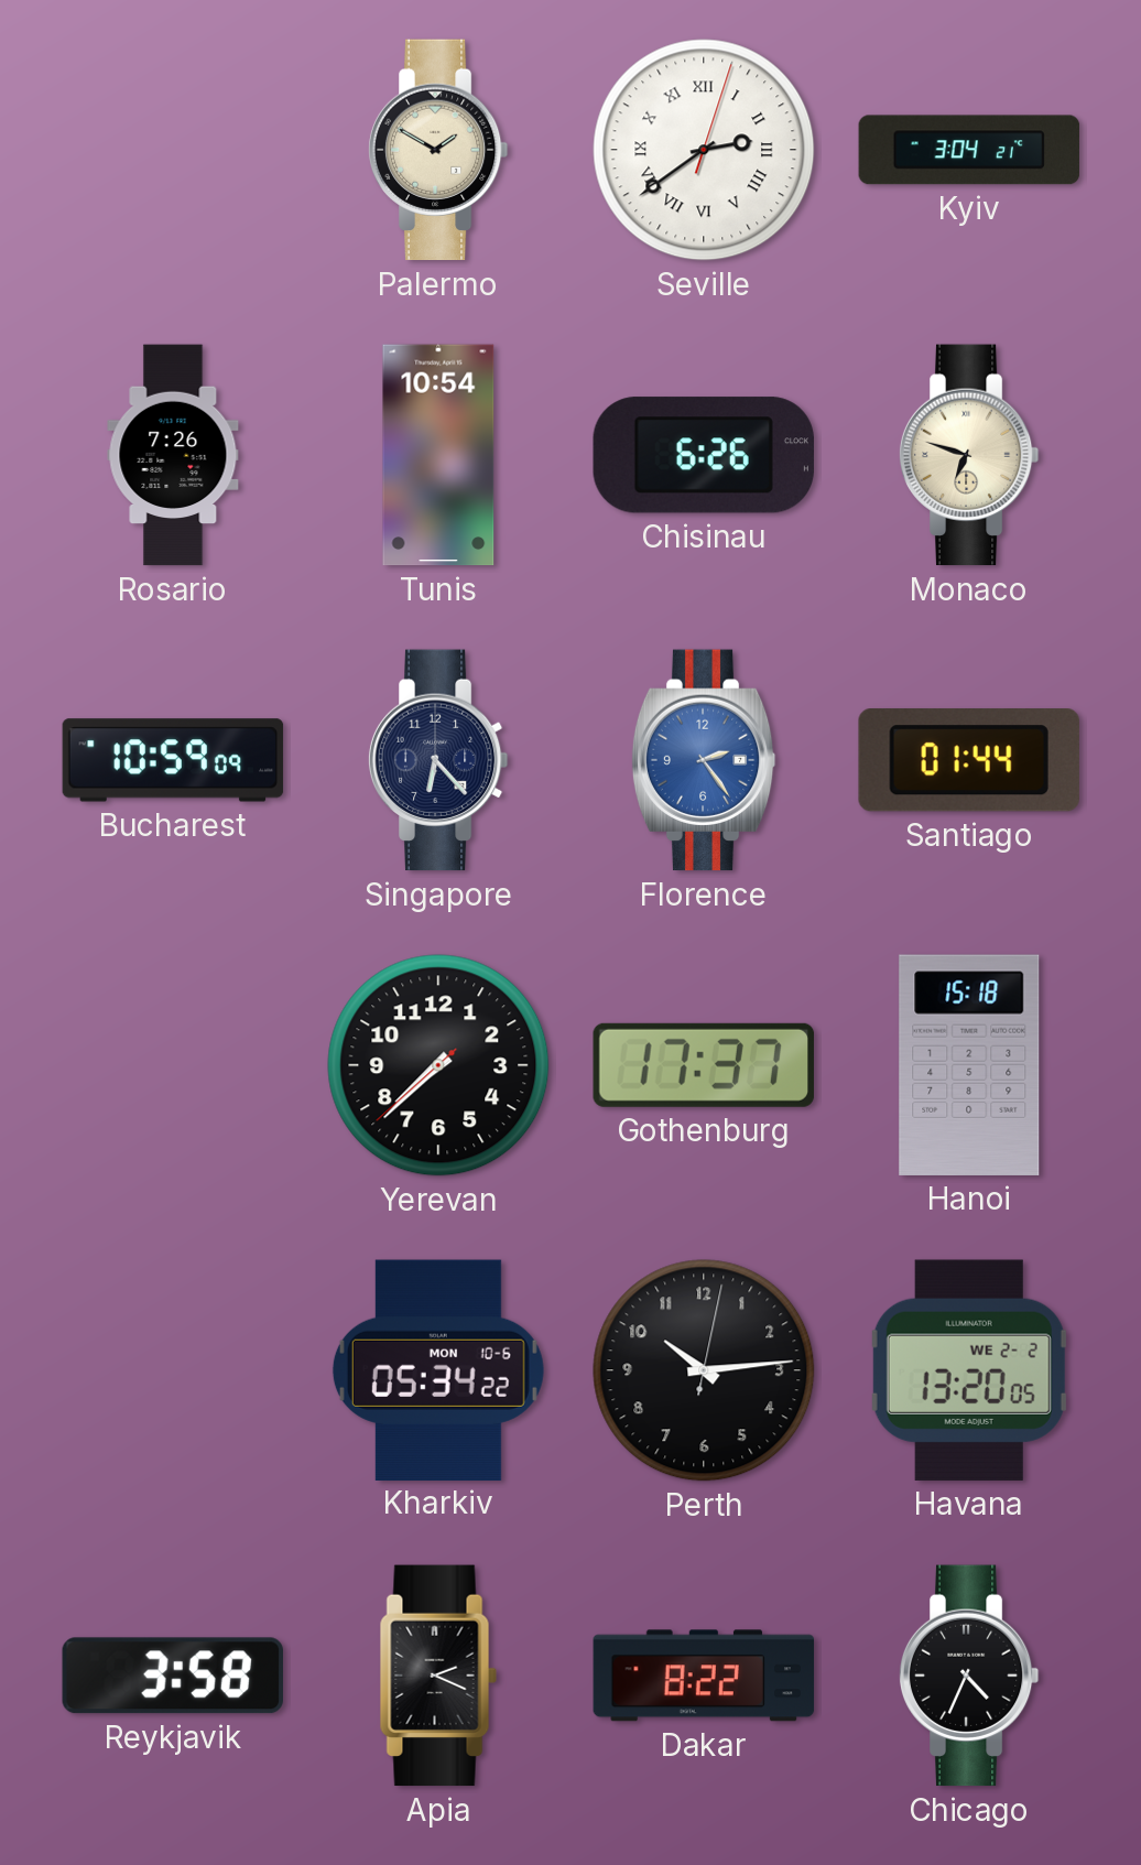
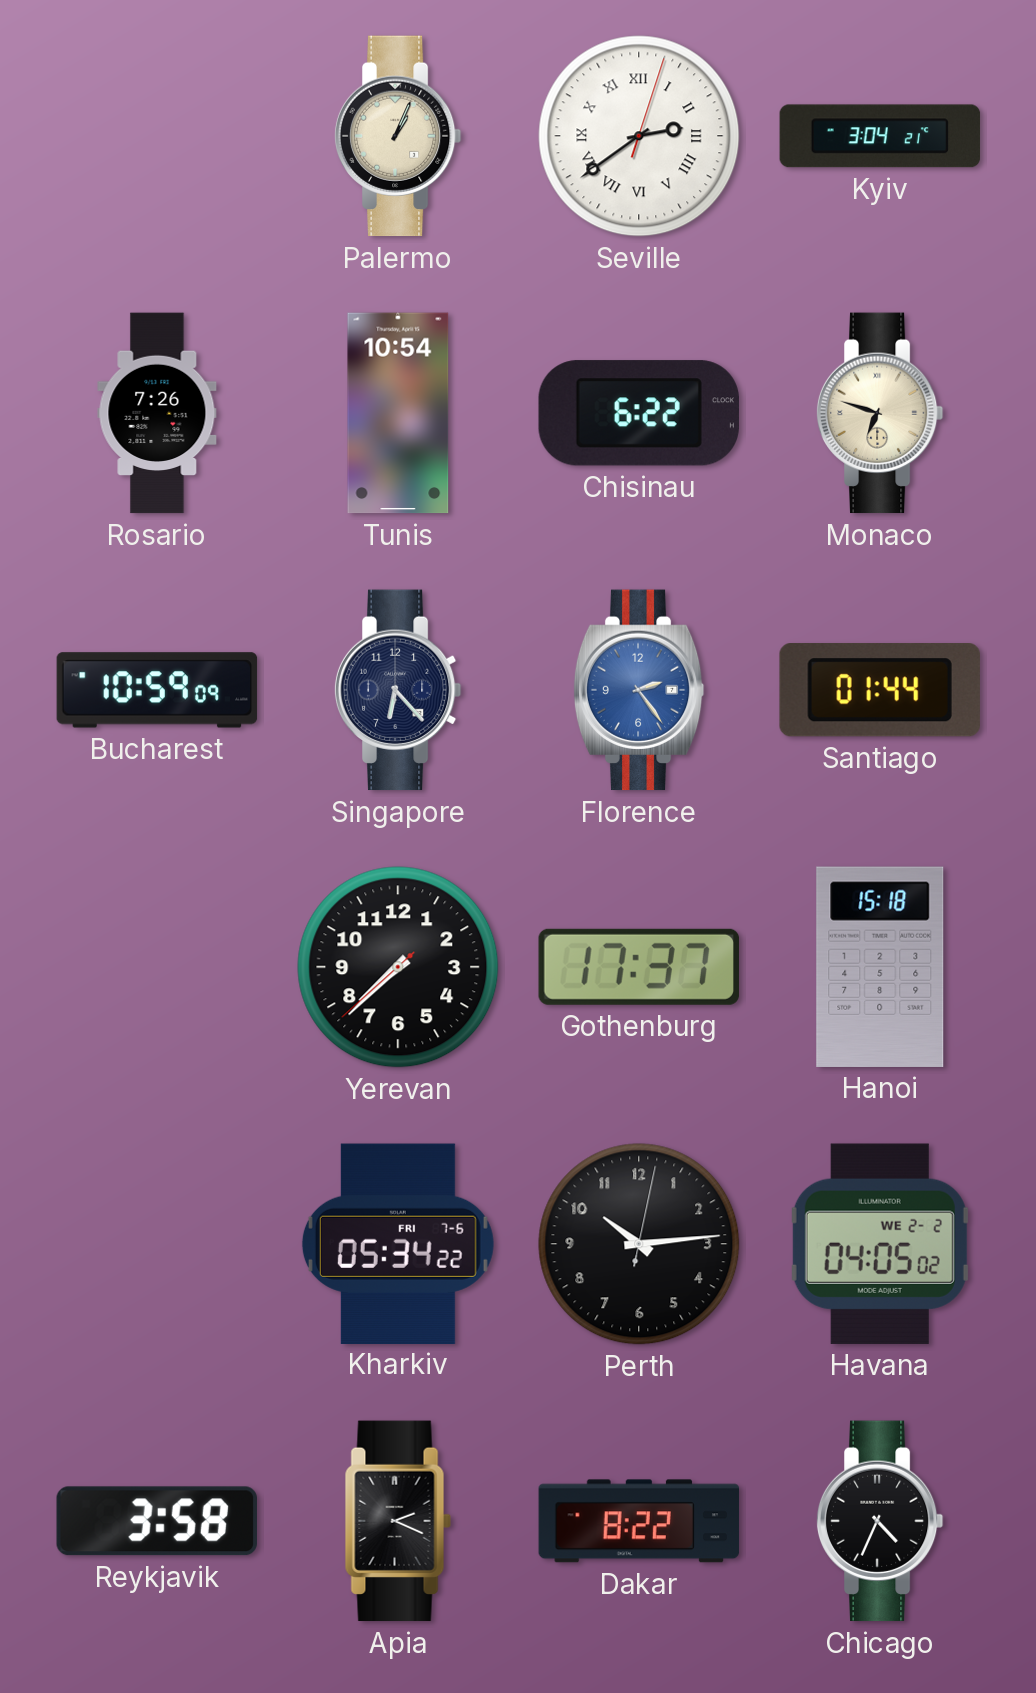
Palermo: 1:50 -> 1:04 (398, 136)
Chisinau: 6:26 -> 6:22 (639, 413)
Kharkiv date: MON 10-6 -> FRI 7-6 (398, 1243)
Havana: 13:20 -> 04:05 (880, 1244)
